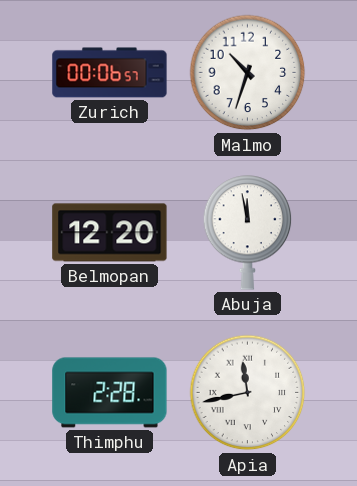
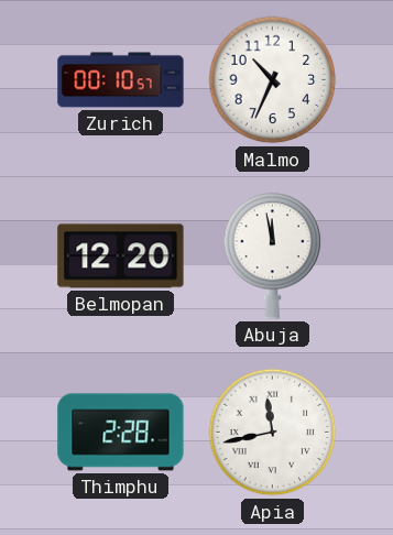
Zurich: 00:06 -> 00:10 (121, 80)
Malmo: 10:33 -> 10:34 (273, 80)
